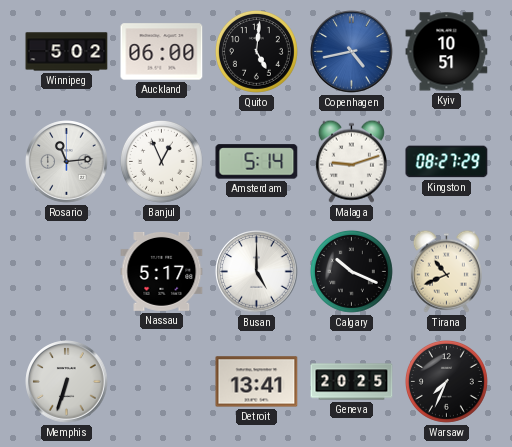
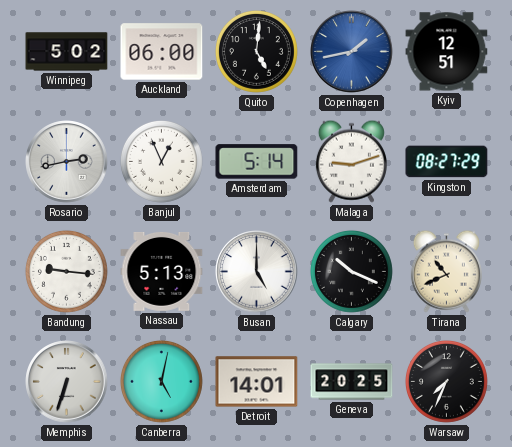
Copenhagen: 4:43 -> 1:43 (352, 52)
Kyiv: 10:51 -> 12:51 (447, 52)
Rosario: 11:14 -> 2:43 (67, 162)
Bandung: none -> 9:16 (66, 271)
Nassau: 5:17 -> 5:13 (162, 271)
Canberra: none -> 5:02 (161, 381)
Detroit: 13:41 -> 14:01 (257, 382)
